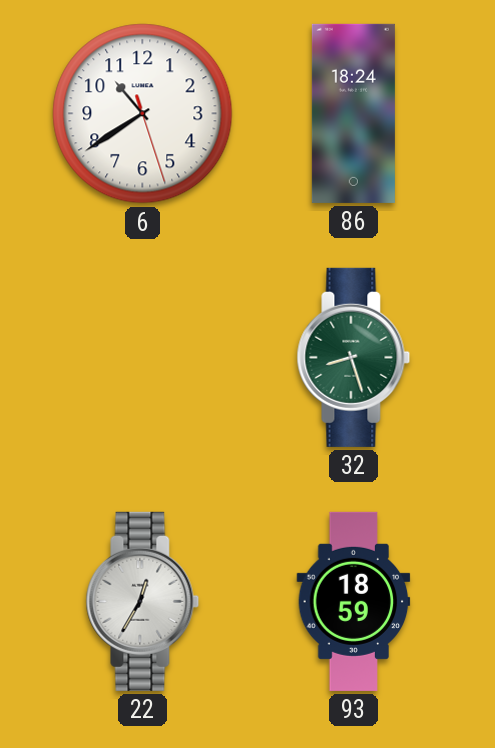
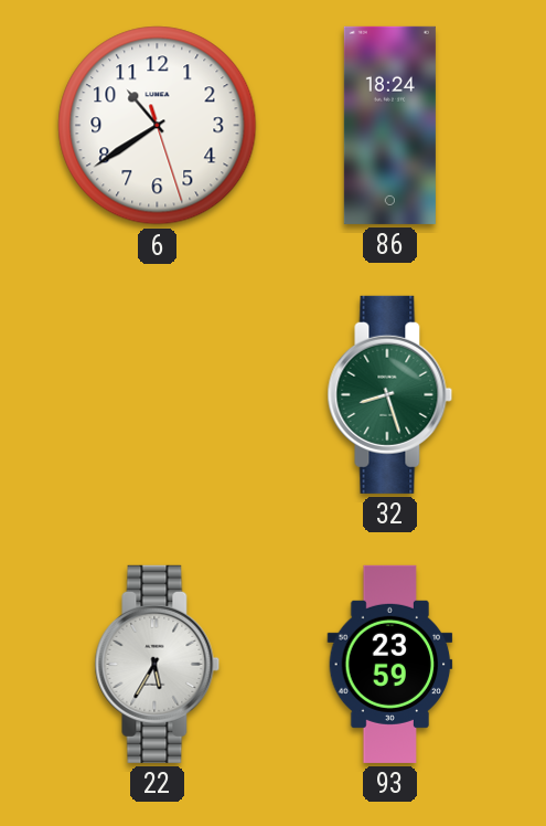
22: 12:35 -> 5:35 (158, 664)
93: 18:59 -> 23:59 (390, 664)
